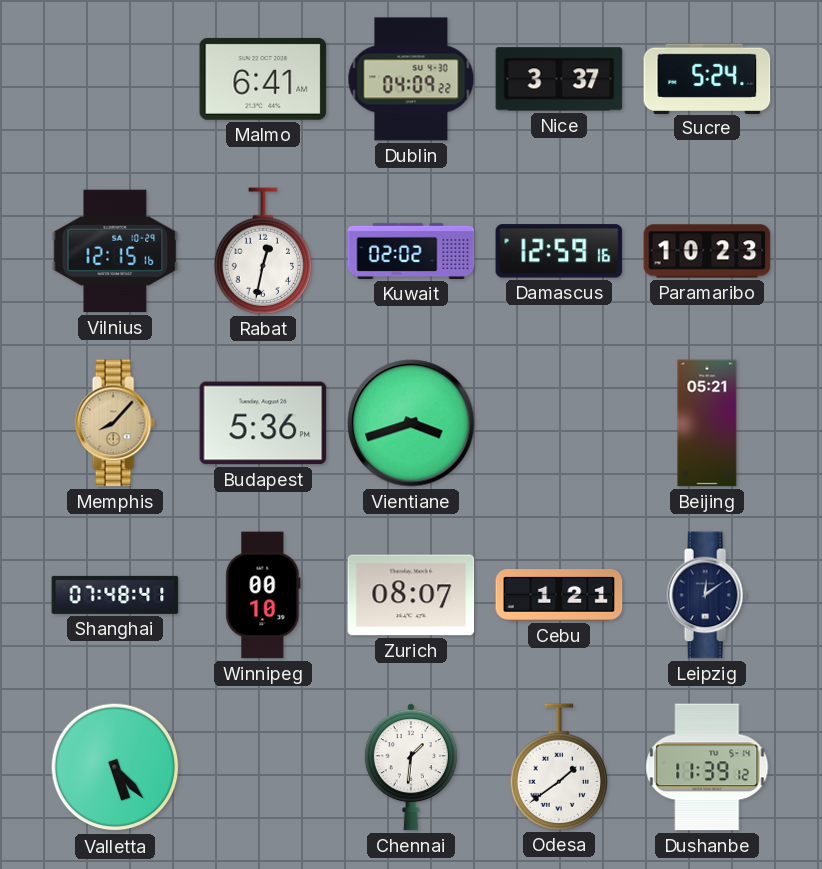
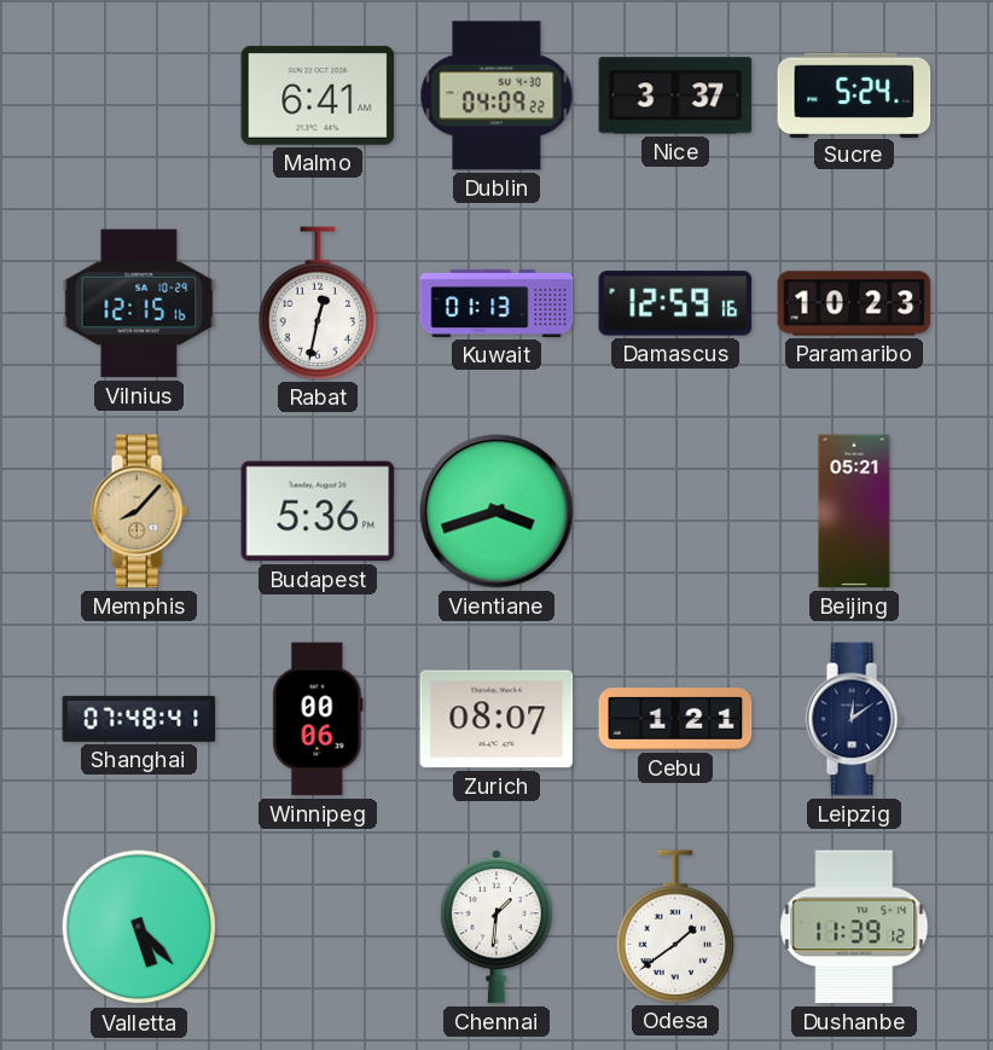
Kuwait: 02:02 -> 01:13 (496, 303)
Winnipeg: 00:10 -> 00:06 (318, 719)
